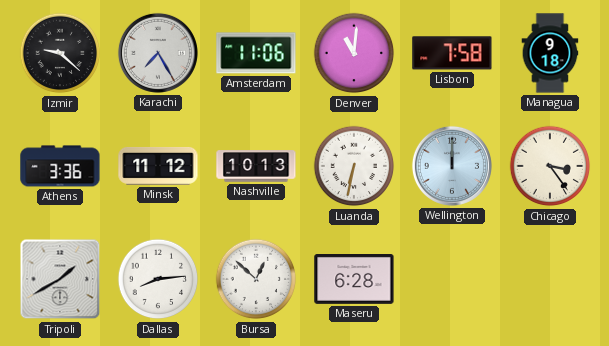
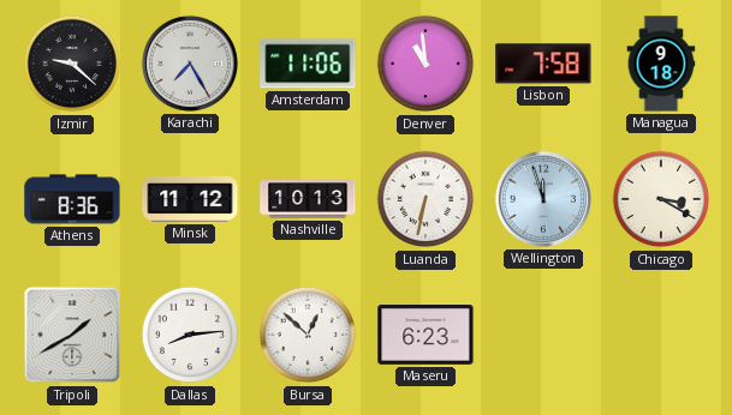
Denver: 11:01 -> 10:59 (425, 64)
Athens: 3:36 -> 8:36 (72, 199)
Wellington: 12:00 -> 11:57 (543, 199)
Chicago: 3:24 -> 3:20 (661, 199)
Maseru: 6:28 -> 6:23 (425, 336)
